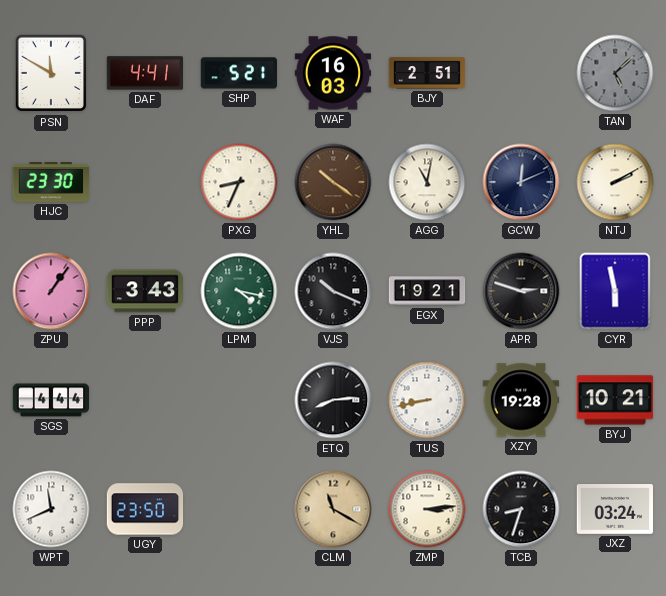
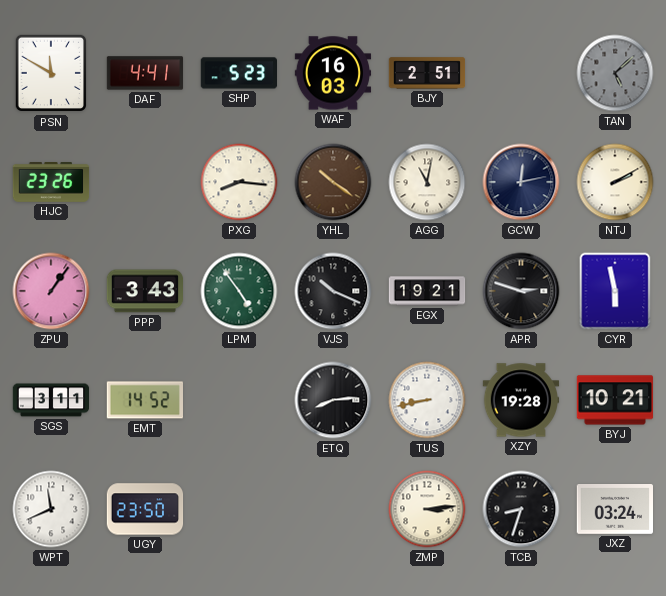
SHP: 5:21 -> 5:23 (238, 73)
HJC: 23:30 -> 23:26 (51, 183)
PXG: 8:34 -> 8:16 (239, 182)
GCW: 12:11 -> 12:13 (521, 182)
LPM: 4:17 -> 4:54 (239, 291)
SGS: 4:44 -> 3:11 (51, 400)
EMT: none -> 14:52 (144, 400)
CLM: 11:20 -> none (333, 509)
